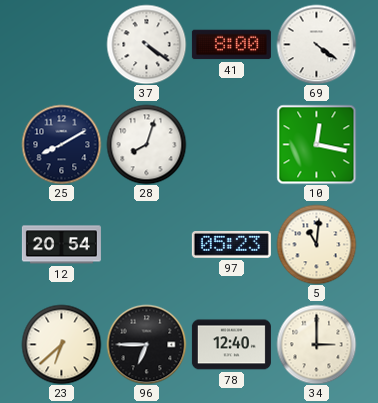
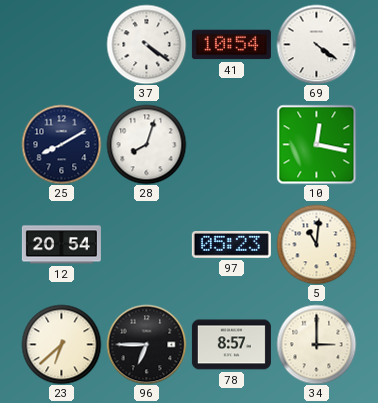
41: 8:00 -> 10:54 (231, 45)
78: 12:40 -> 8:57 (231, 345)
